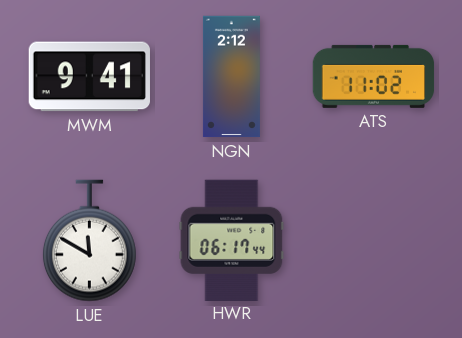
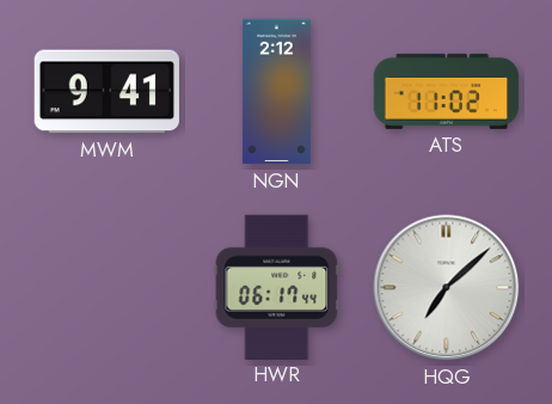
LUE: 11:50 -> none (89, 241)
HQG: none -> 7:08 (447, 288)
